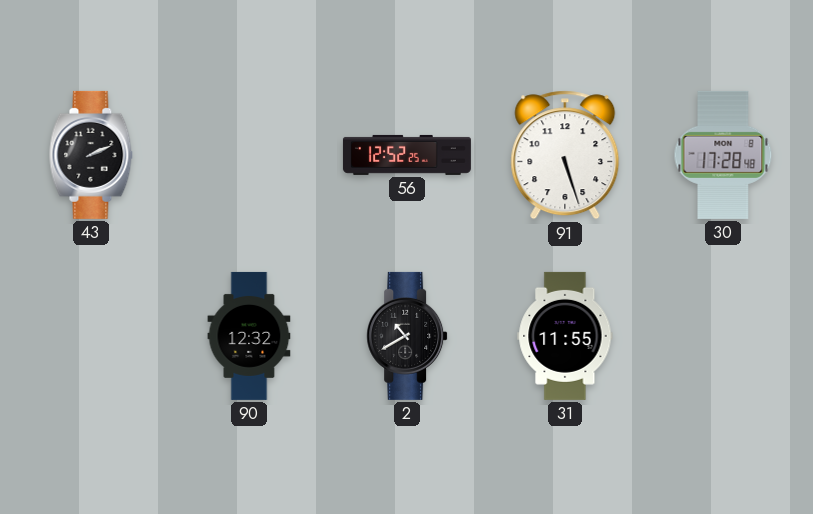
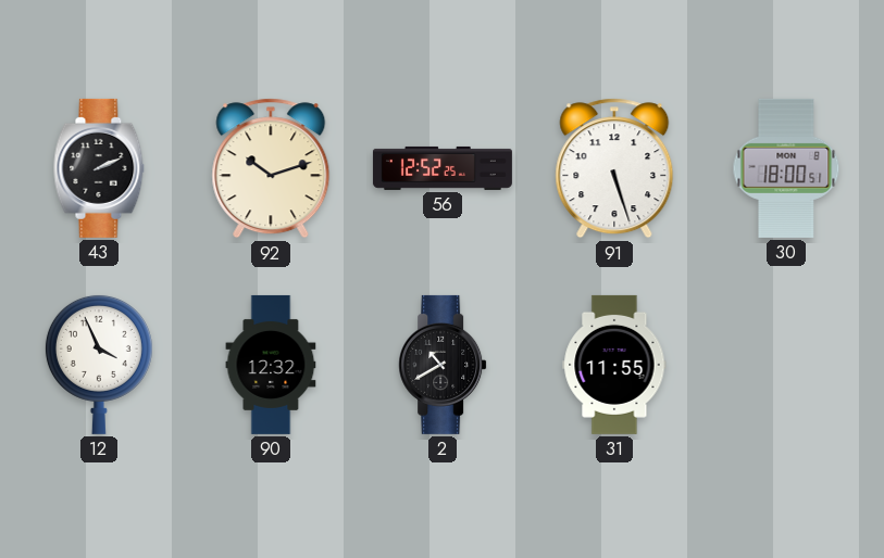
92: none -> 10:12 (271, 168)
30: 17:28 -> 18:00 (786, 168)
12: none -> 3:56 (99, 364)
